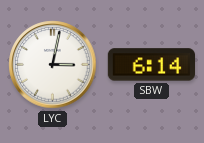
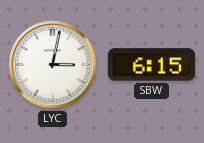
SBW: 6:14 -> 6:15 (151, 65)
